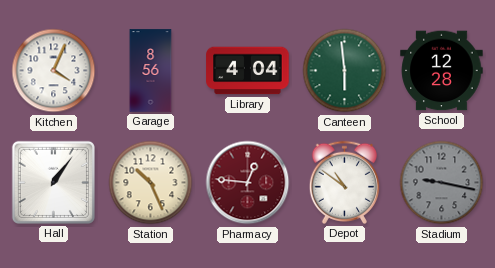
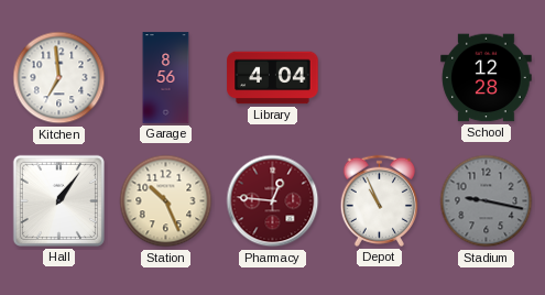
Kitchen: 4:04 -> 6:59 (59, 78)
Canteen: 5:59 -> none (345, 71)
Depot: 10:51 -> 10:56 (379, 200)
